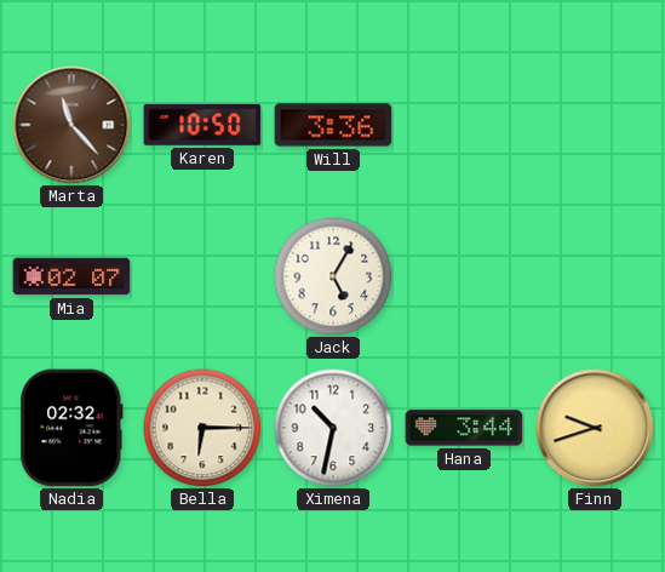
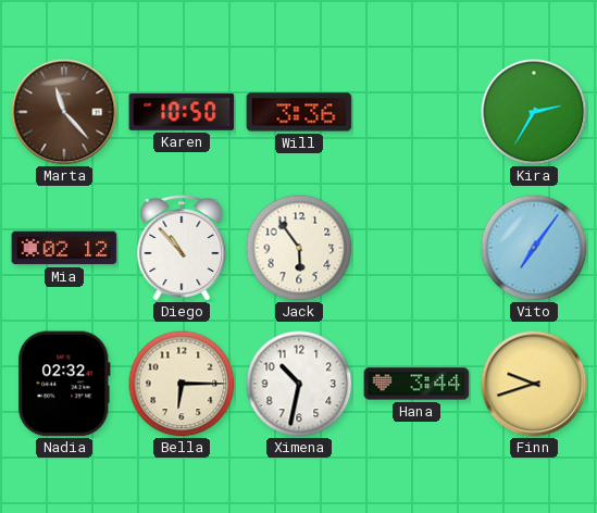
Kira: none -> 2:35 (534, 112)
Mia: 02:07 -> 02:12 (64, 248)
Diego: none -> 10:53 (182, 249)
Jack: 5:05 -> 5:54 (299, 248)
Vito: none -> 7:06 (534, 248)
